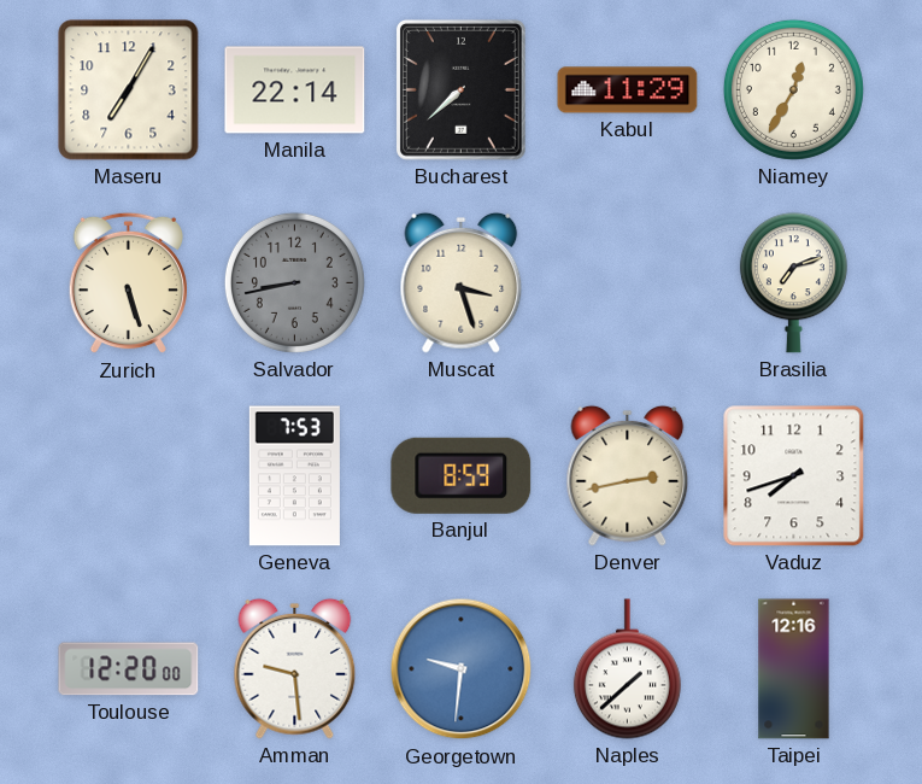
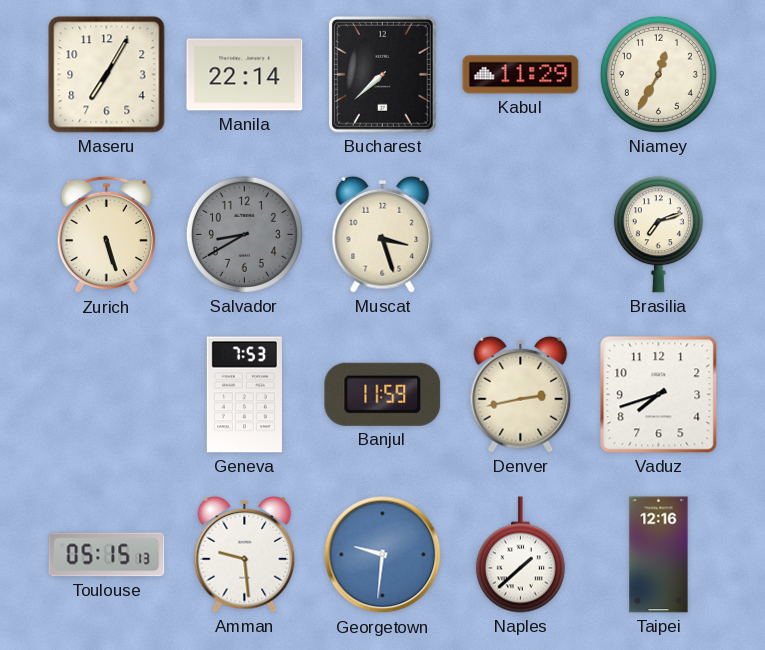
Salvador: 8:43 -> 8:40 (244, 234)
Banjul: 8:59 -> 11:59 (383, 394)
Toulouse: 12:20 -> 05:15 (107, 555)
